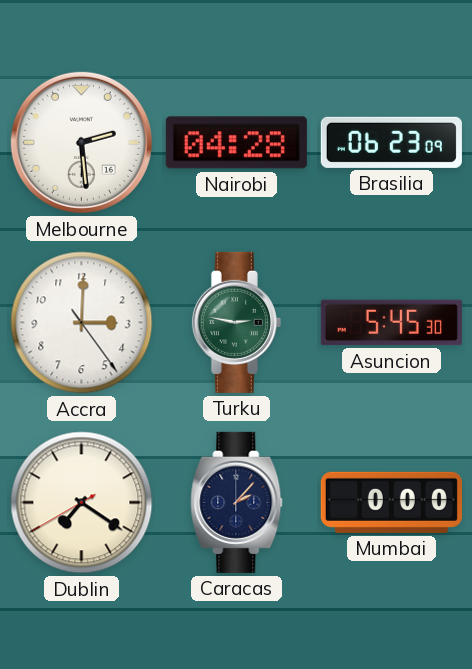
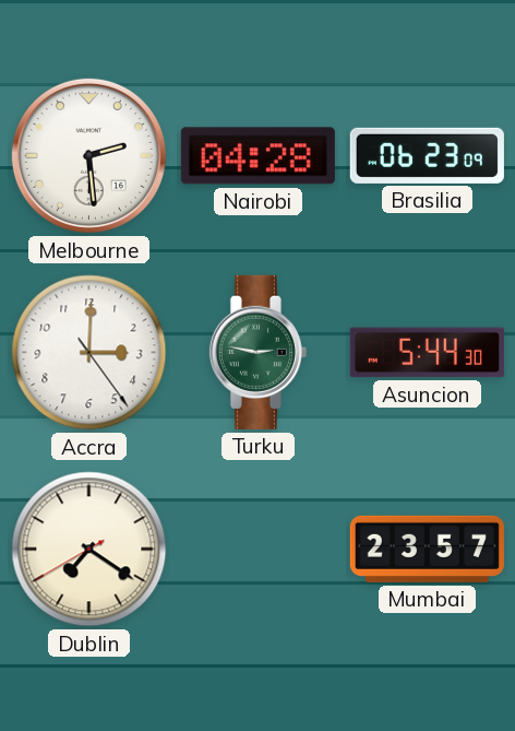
Asuncion: 5:45 -> 5:44 (427, 353)
Caracas: 2:07 -> none (237, 502)
Mumbai: 0:00 -> 23:57 (427, 549)
